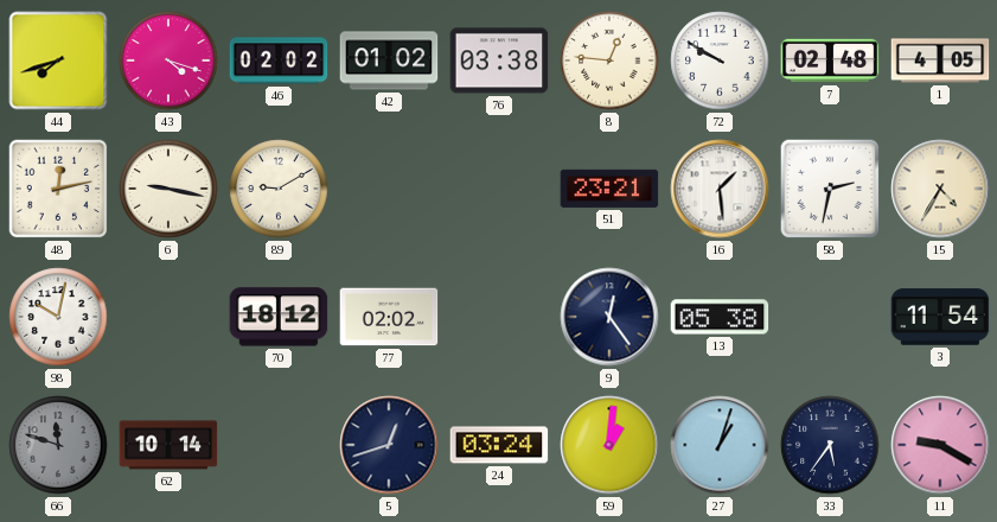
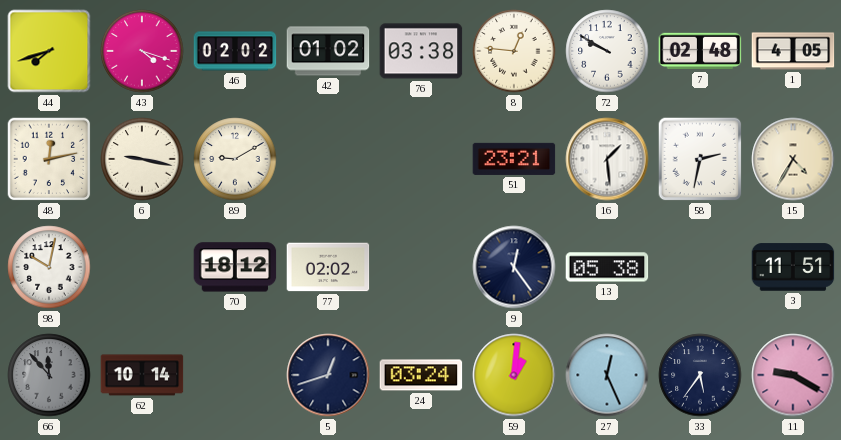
3: 11:54 -> 11:51 (793, 267)
66: 11:48 -> 11:53 (49, 375)
27: 1:03 -> 12:26 (607, 375)
